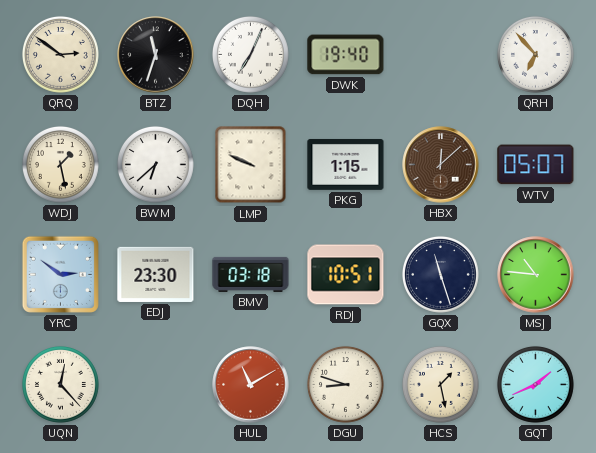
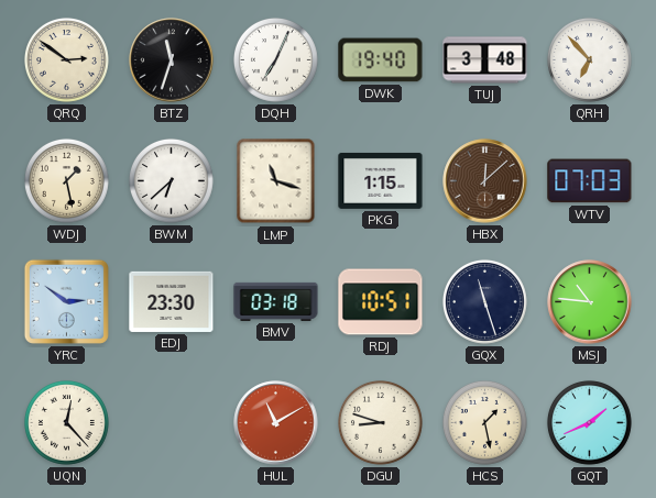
TUJ: none -> 3:48 (485, 60)
LMP: 9:49 -> 11:18 (276, 181)
WTV: 05:07 -> 07:03 (590, 181)
